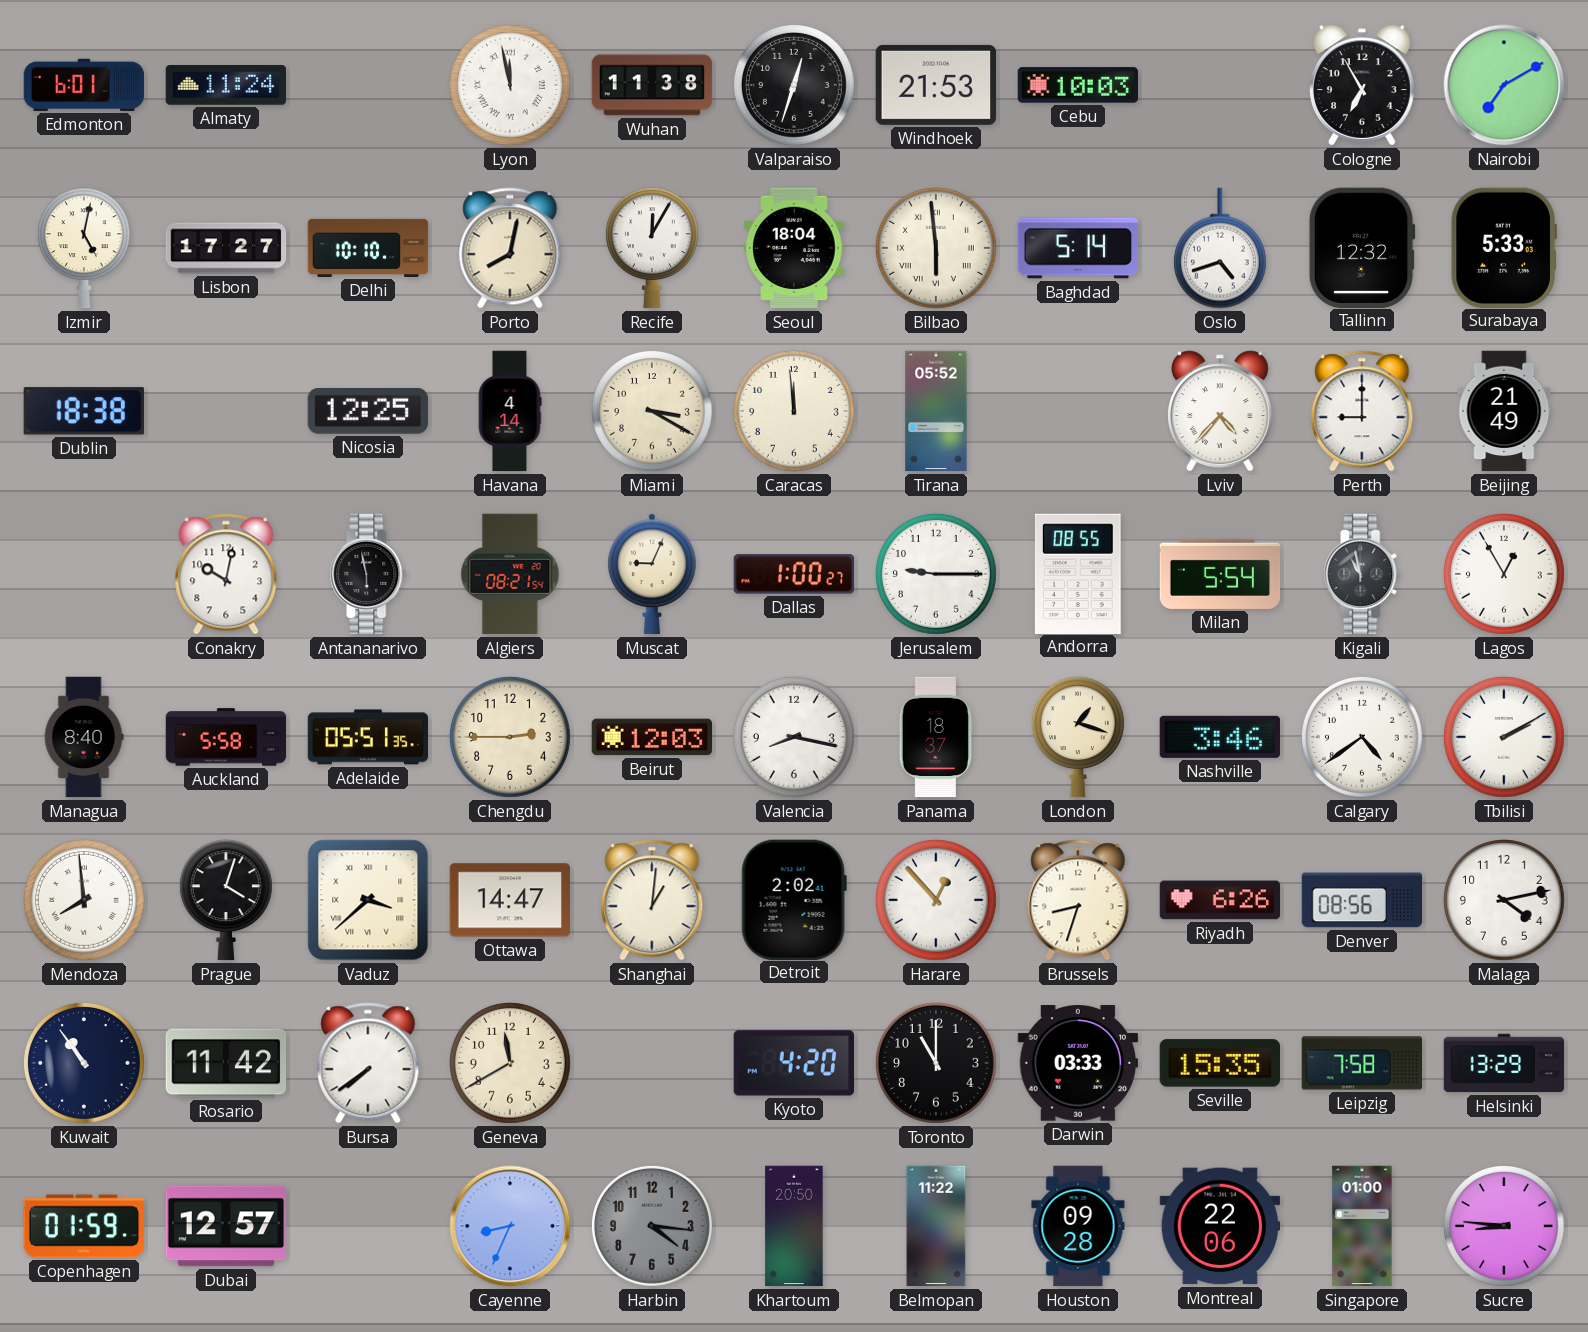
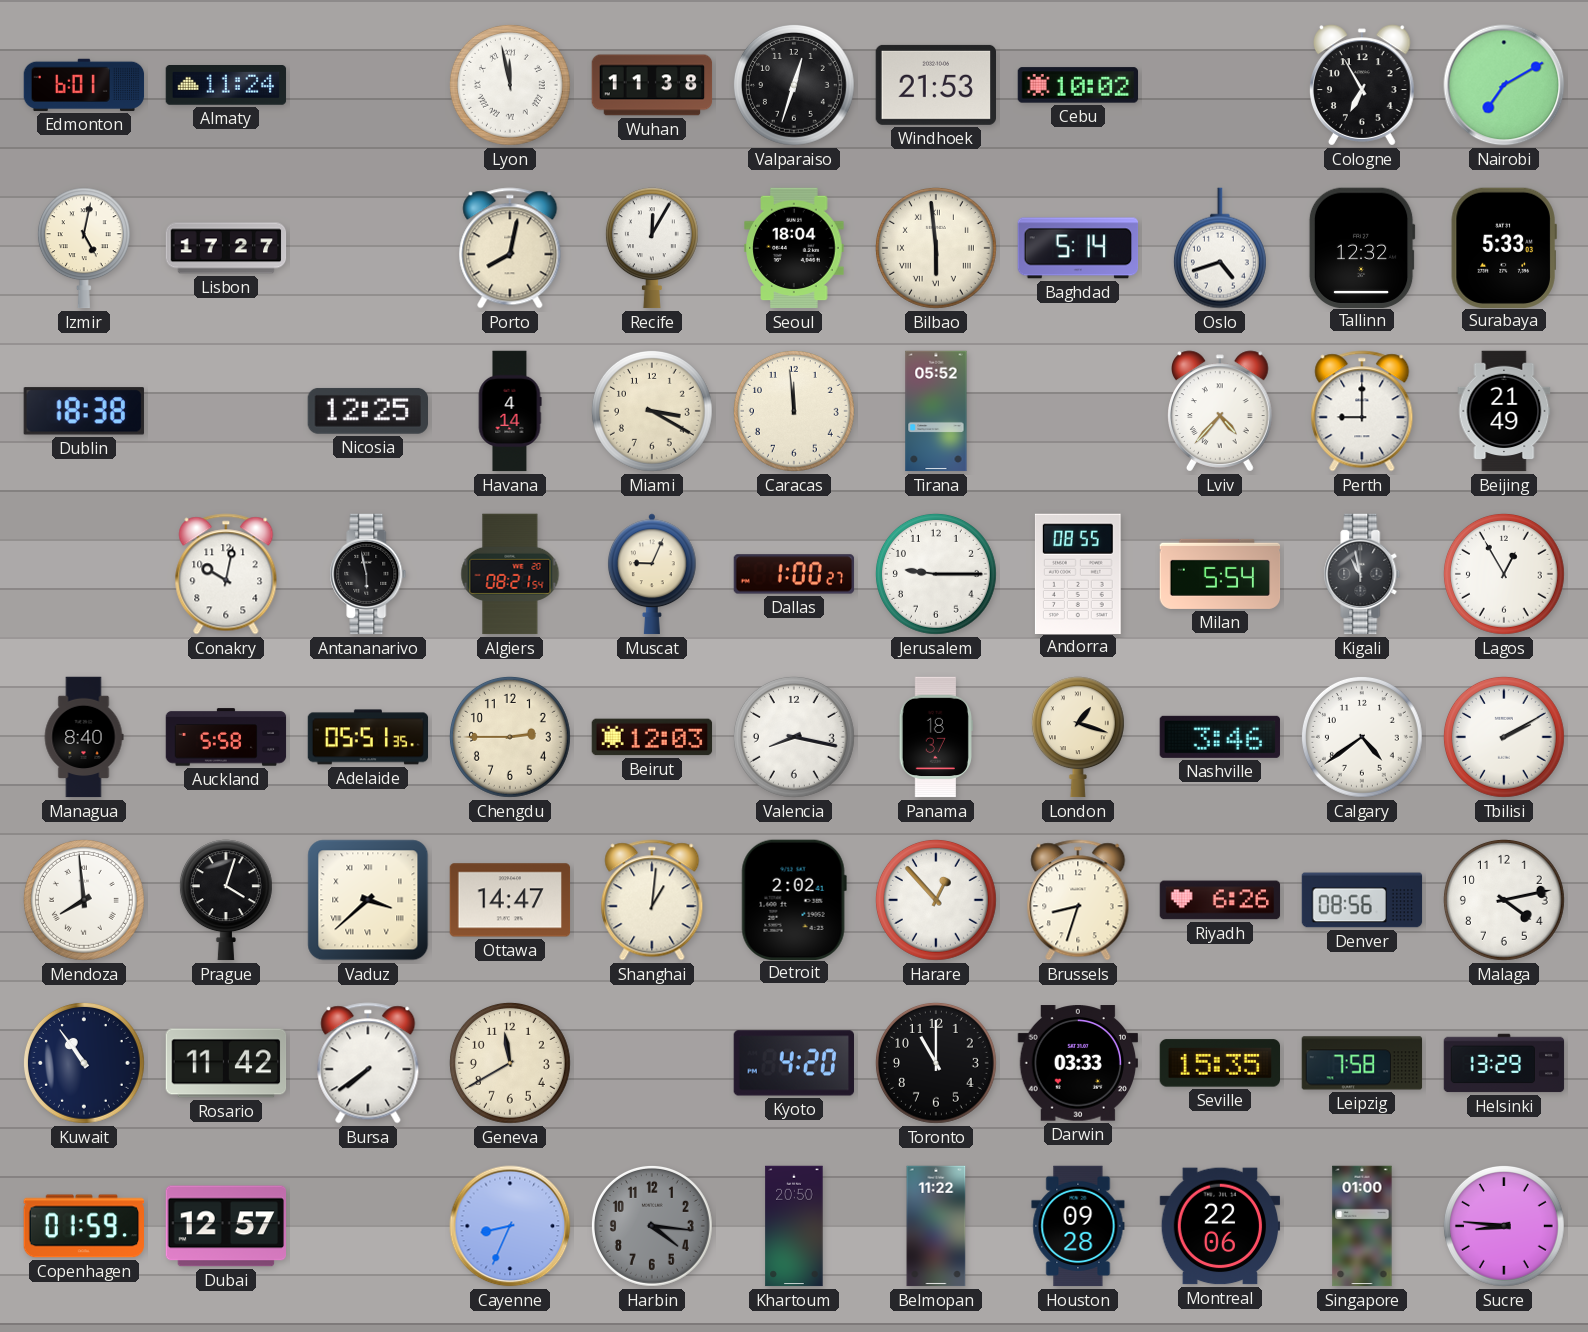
Cebu: 10:03 -> 10:02 (1078, 85)
Delhi: 10:10 -> none (368, 248)
